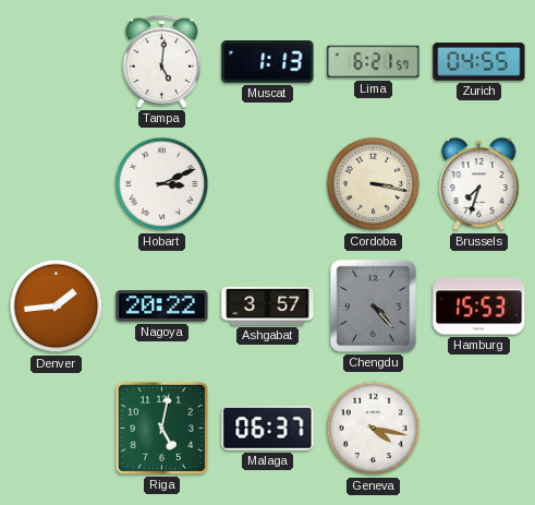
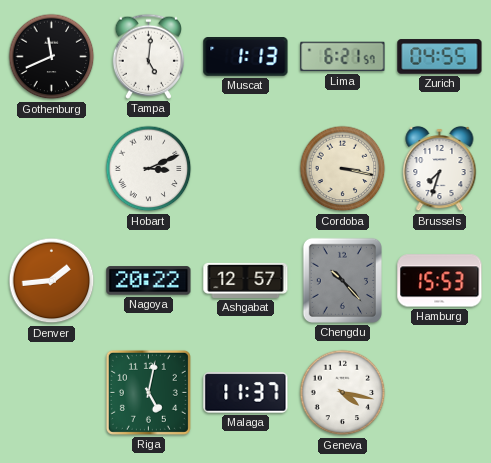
Gothenburg: none -> 11:41 (52, 57)
Ashgabat: 3:57 -> 12:57 (246, 280)
Chengdu: 4:23 -> 10:23 (342, 280)
Malaga: 06:37 -> 11:37 (246, 393)
